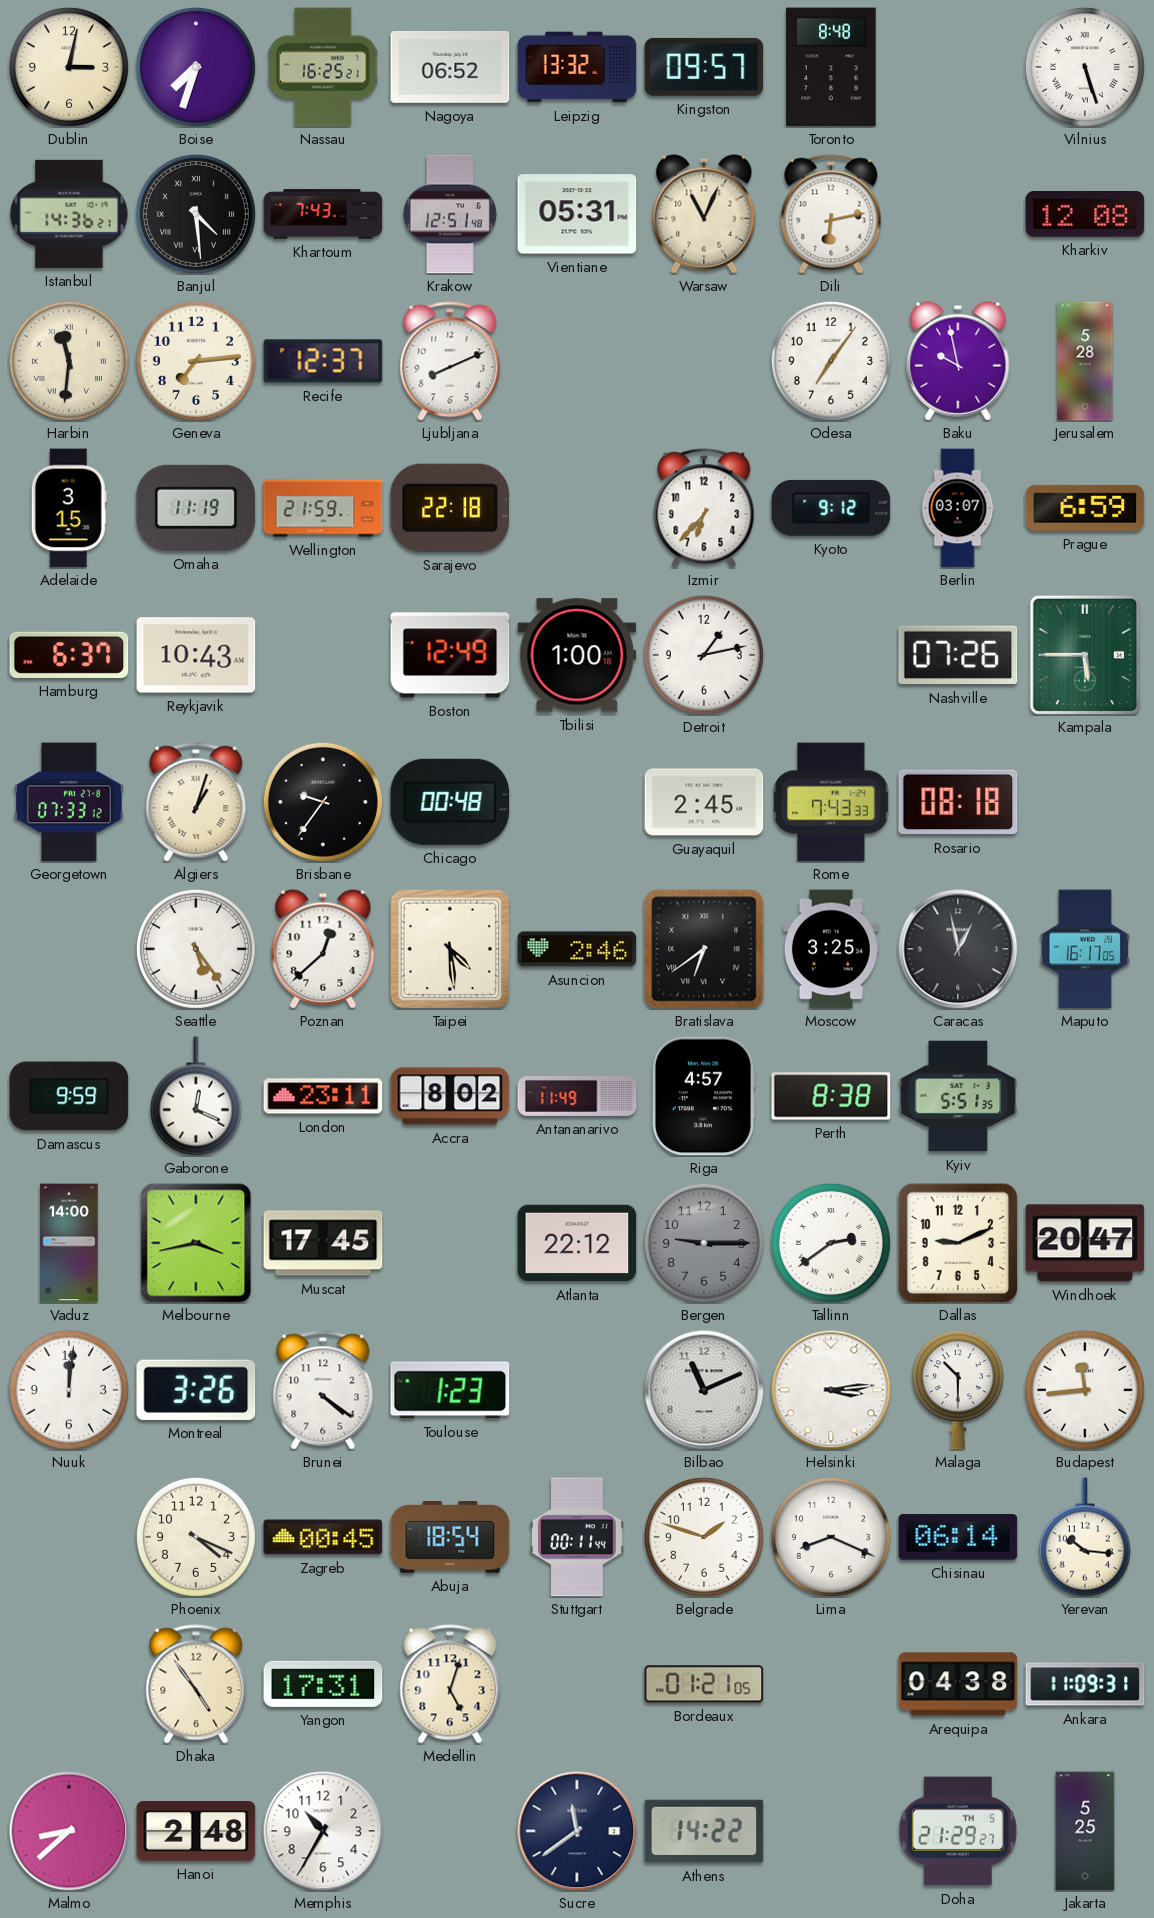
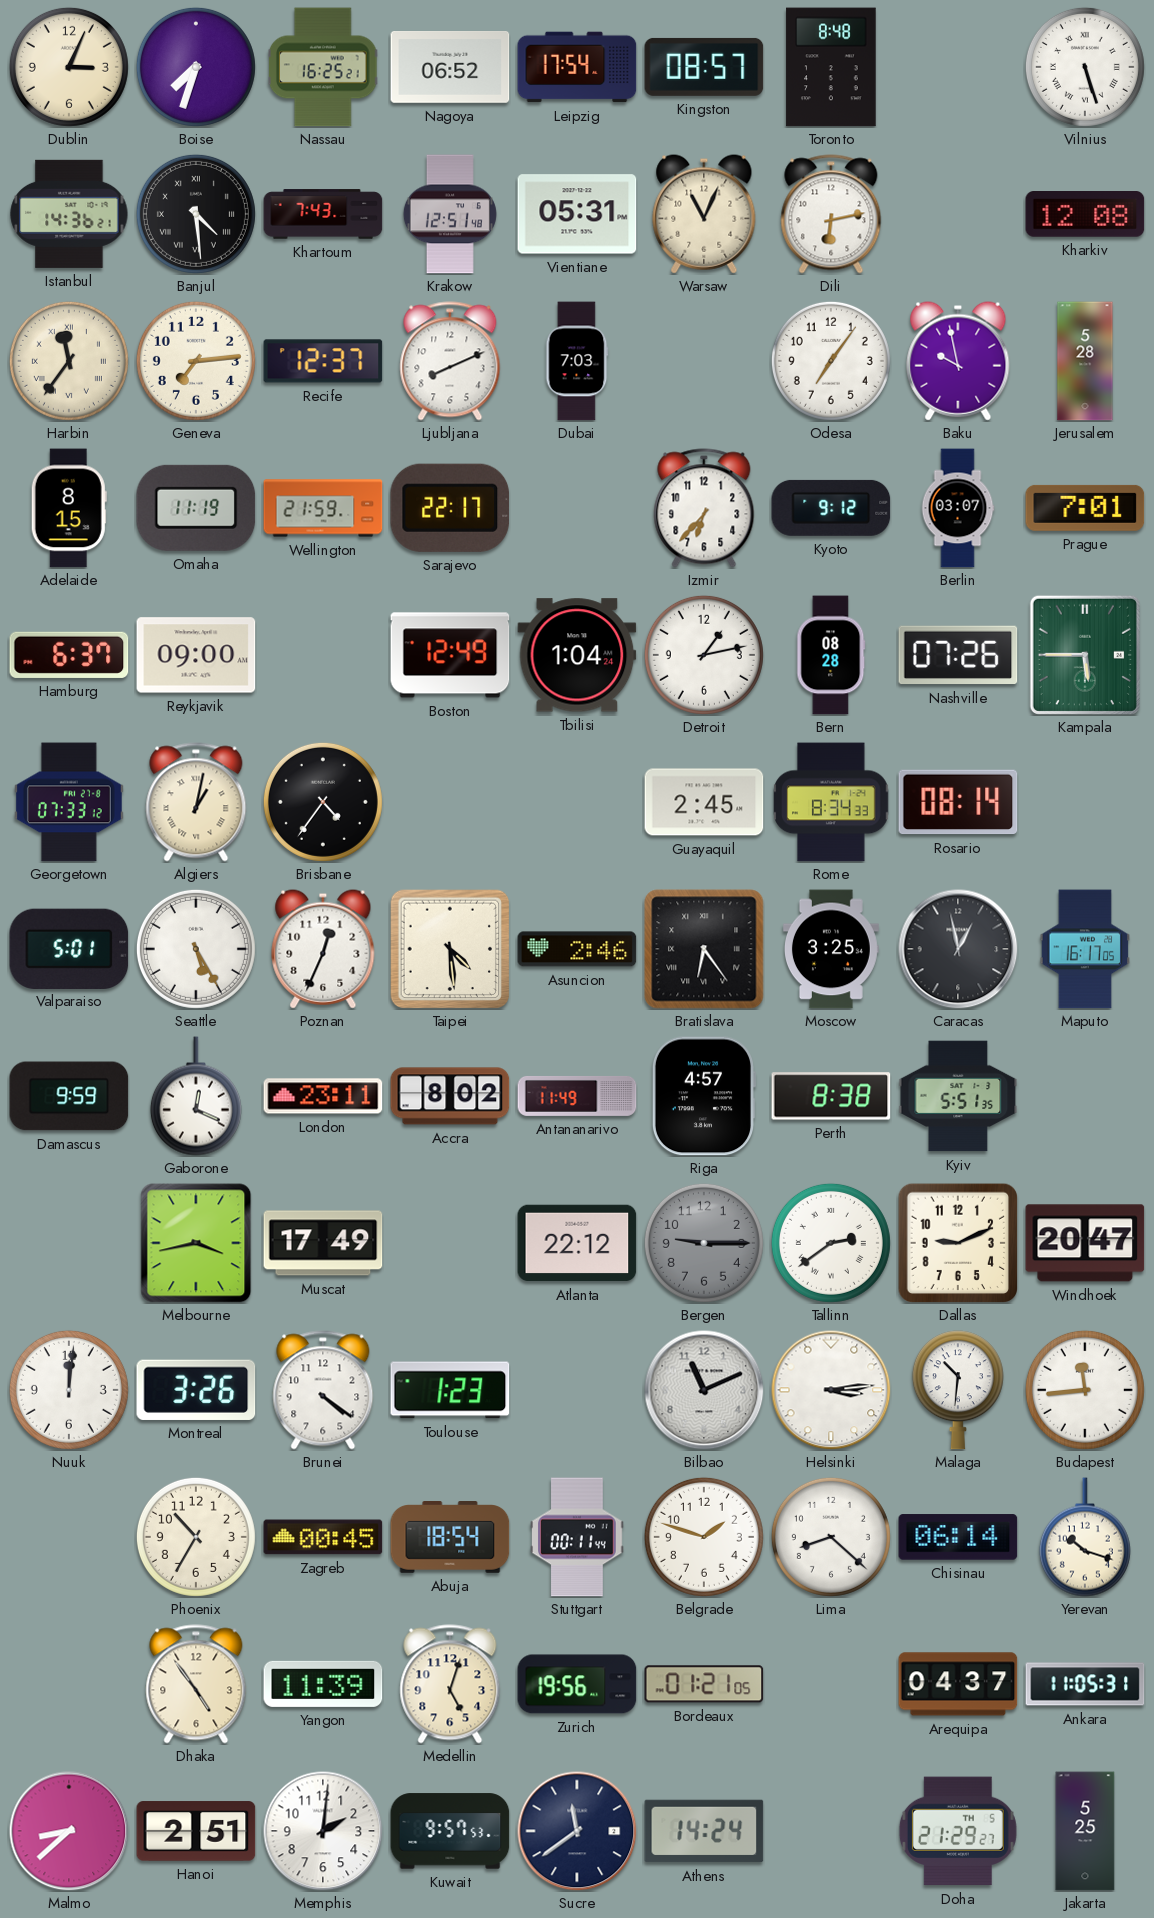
Dublin: 3:02 -> 3:04 (69, 67)
Leipzig: 13:32 -> 17:54 (577, 67)
Kingston: 09:57 -> 08:57 (704, 67)
Harbin: 11:31 -> 11:36 (69, 361)
Dubai: none -> 7:03 (577, 361)
Adelaide: 3:15 -> 8:15 (69, 508)
Sarajevo: 22:18 -> 22:17 (450, 508)
Prague: 6:59 -> 7:01 (1085, 508)
Reykjavik: 10:43 -> 09:00 (196, 655)
Tbilisi: 1:00 -> 1:04 (577, 655)
Bern: none -> 08:28 (831, 655)
Algiers: 1:03 -> 1:02 (196, 802)
Brisbane: 9:36 -> 4:36 (323, 802)
Chicago: 00:48 -> none (450, 802)
Rome: 7:43 -> 8:34 (831, 802)
Rosario: 08:18 -> 08:14 (958, 802)
Valparaiso: none -> 5:01 (69, 948)
Seattle: 5:24 -> 5:25 (196, 949)
Poznan: 12:38 -> 12:34 (323, 949)
Bratislava: 6:39 -> 6:24 (704, 949)
Vaduz: 14:00 -> none (69, 1243)
Muscat: 17:45 -> 17:49 (323, 1243)
Malaga: 10:30 -> 10:31 (958, 1390)
Phoenix: 4:19 -> 10:35 (196, 1537)
Lima: 8:19 -> 8:22 (831, 1537)
Yerevan: 10:16 -> 10:18 (1085, 1537)
Yangon: 17:31 -> 11:39 (323, 1684)
Zurich: none -> 19:56 (577, 1684)
Arequipa: 04:38 -> 04:37 (958, 1684)
Ankara: 11:09 -> 11:05 (1085, 1684)
Hanoi: 2:48 -> 2:51 (196, 1831)
Memphis: 10:35 -> 2:01 (323, 1831)
Kuwait: none -> 9:57 (450, 1831)
Athens: 14:22 -> 14:24 (704, 1831)
